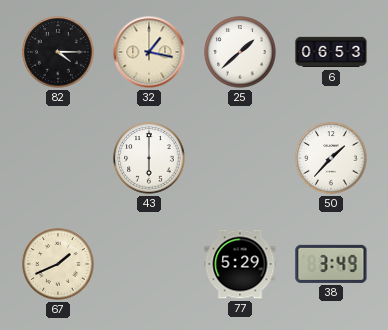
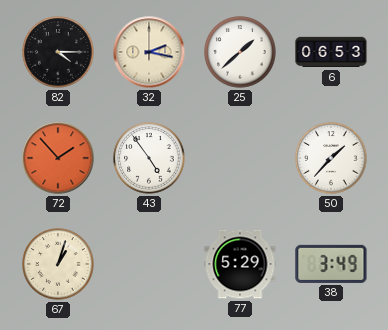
32: 1:17 -> 2:17 (149, 52)
72: none -> 1:53 (58, 158)
43: 6:00 -> 4:54 (149, 158)
67: 1:41 -> 1:03 (58, 264)
